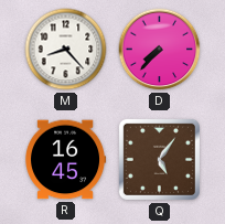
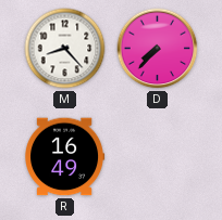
R: 16:45 -> 16:49 (65, 157)
Q: 5:06 -> none (159, 159)
